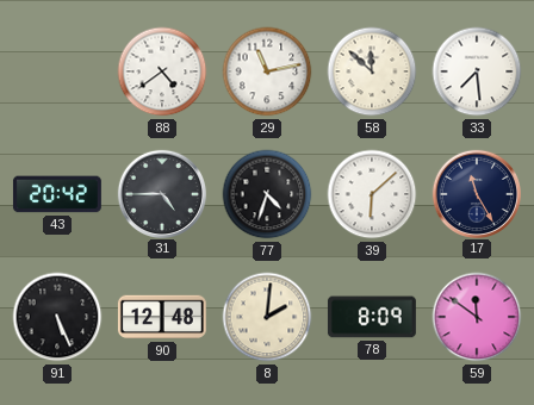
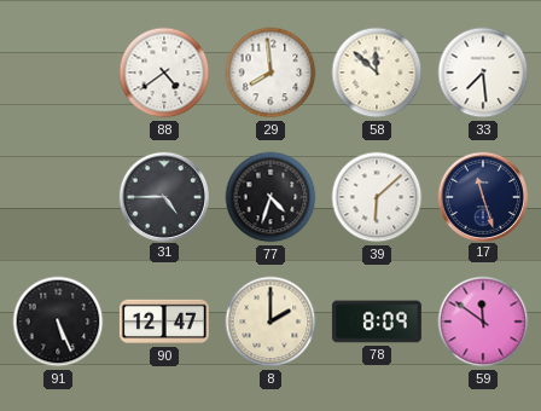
29: 11:13 -> 7:59 (270, 73)
43: 20:42 -> none (57, 194)
17: 11:25 -> 11:27 (482, 196)
90: 12:48 -> 12:47 (164, 322)
8: 2:01 -> 2:00 (270, 322)
